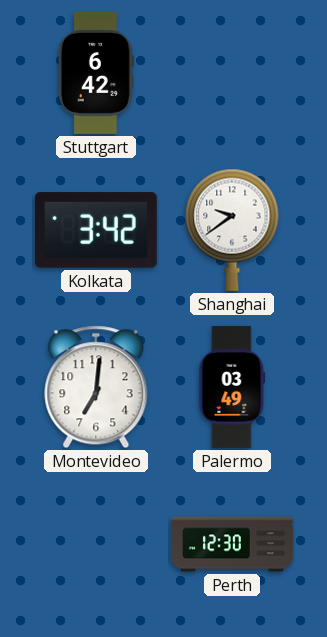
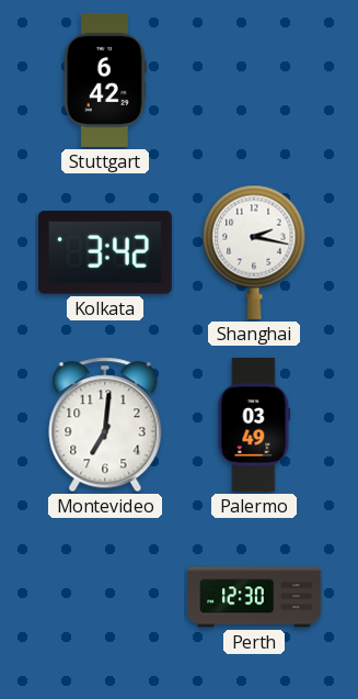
Shanghai: 9:39 -> 2:17 (254, 252)
